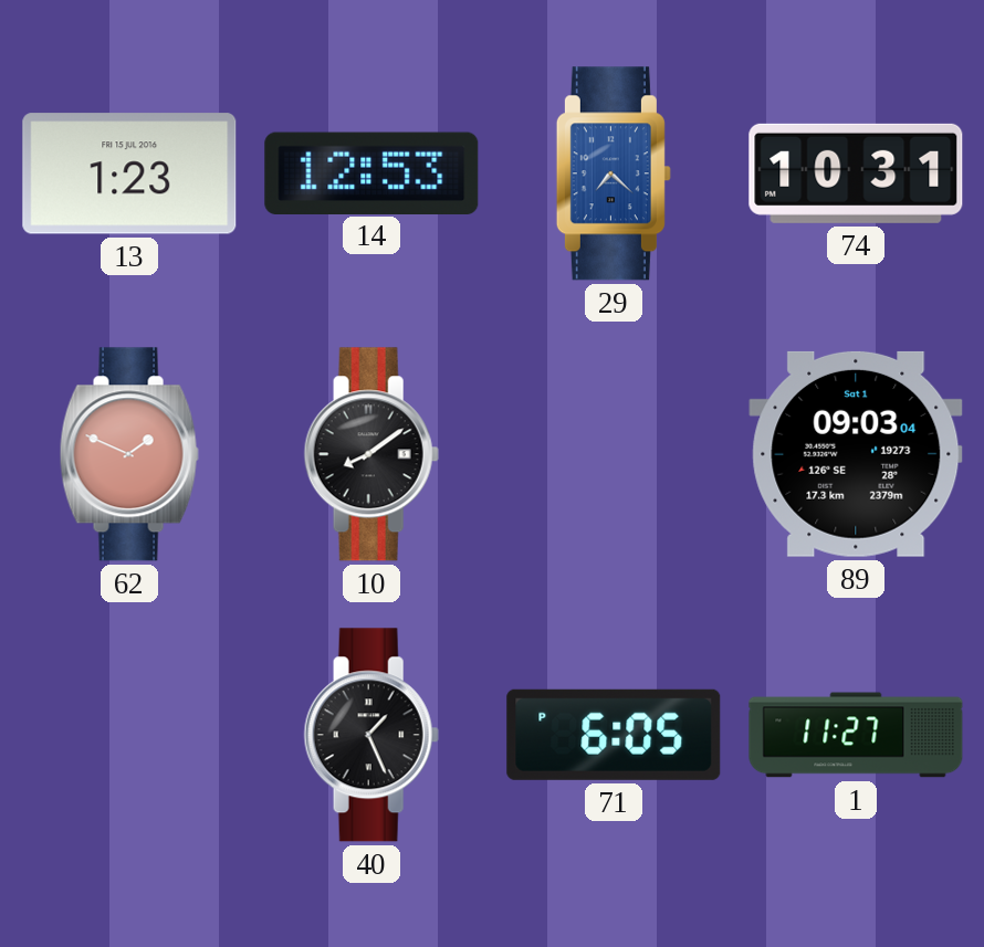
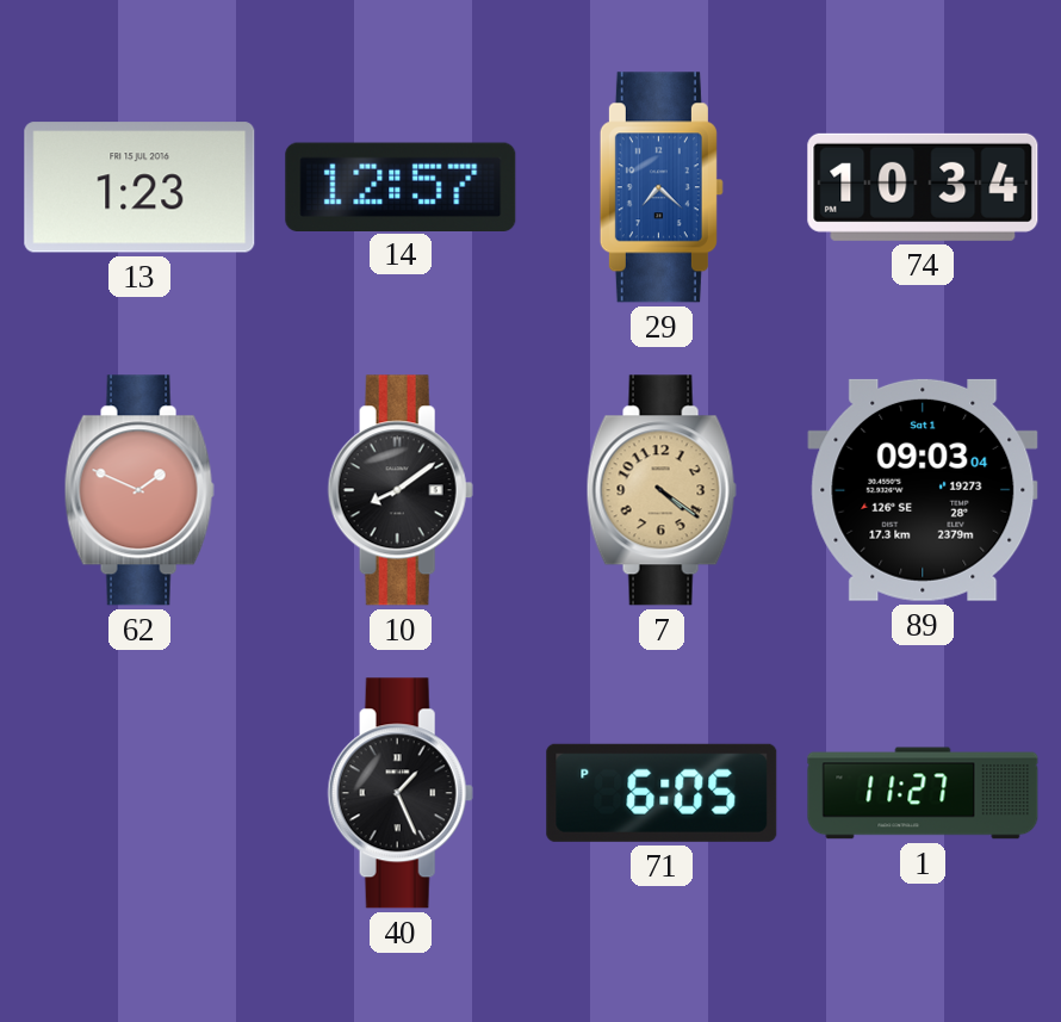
14: 12:53 -> 12:57 (401, 186)
74: 10:31 -> 10:34 (923, 187)
7: none -> 4:21 (662, 490)
